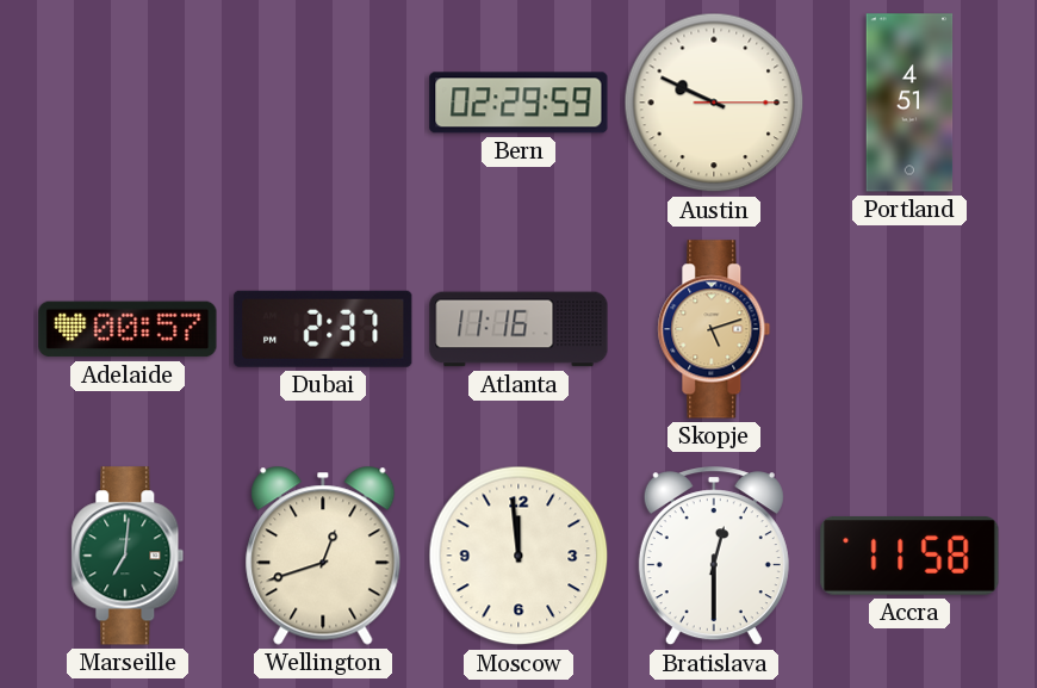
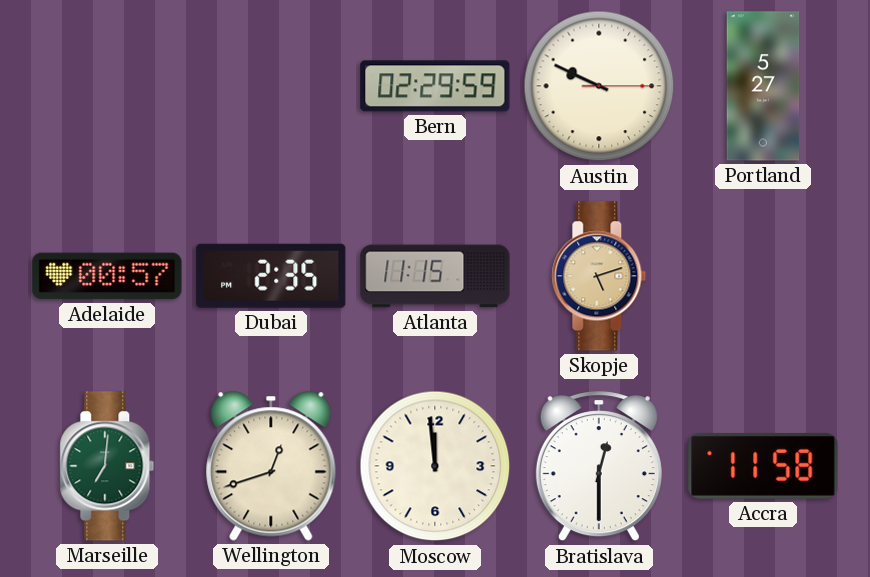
Portland: 4:51 -> 5:27 (763, 86)
Dubai: 2:37 -> 2:35 (271, 276)
Atlanta: 11:16 -> 11:15 (435, 276)
